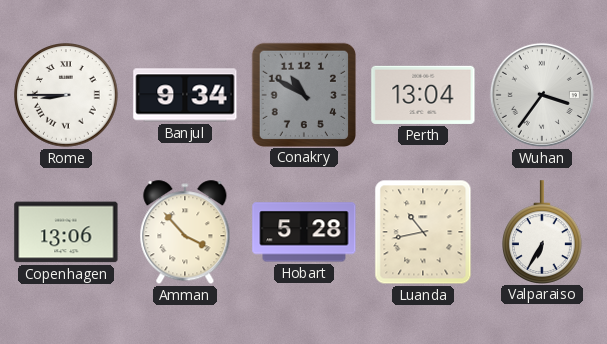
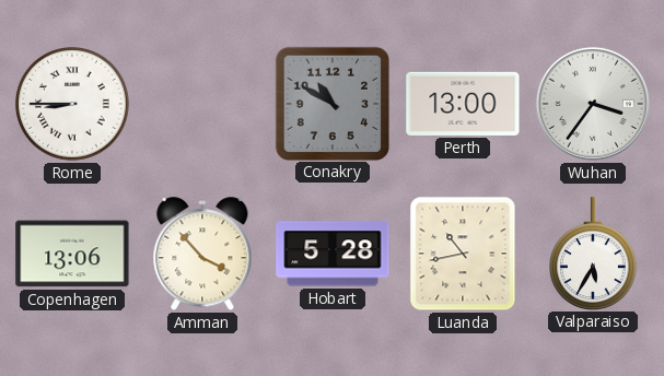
Banjul: 9:34 -> none (185, 95)
Perth: 13:04 -> 13:00 (463, 104)
Valparaiso: 6:35 -> 5:35 (594, 254)
